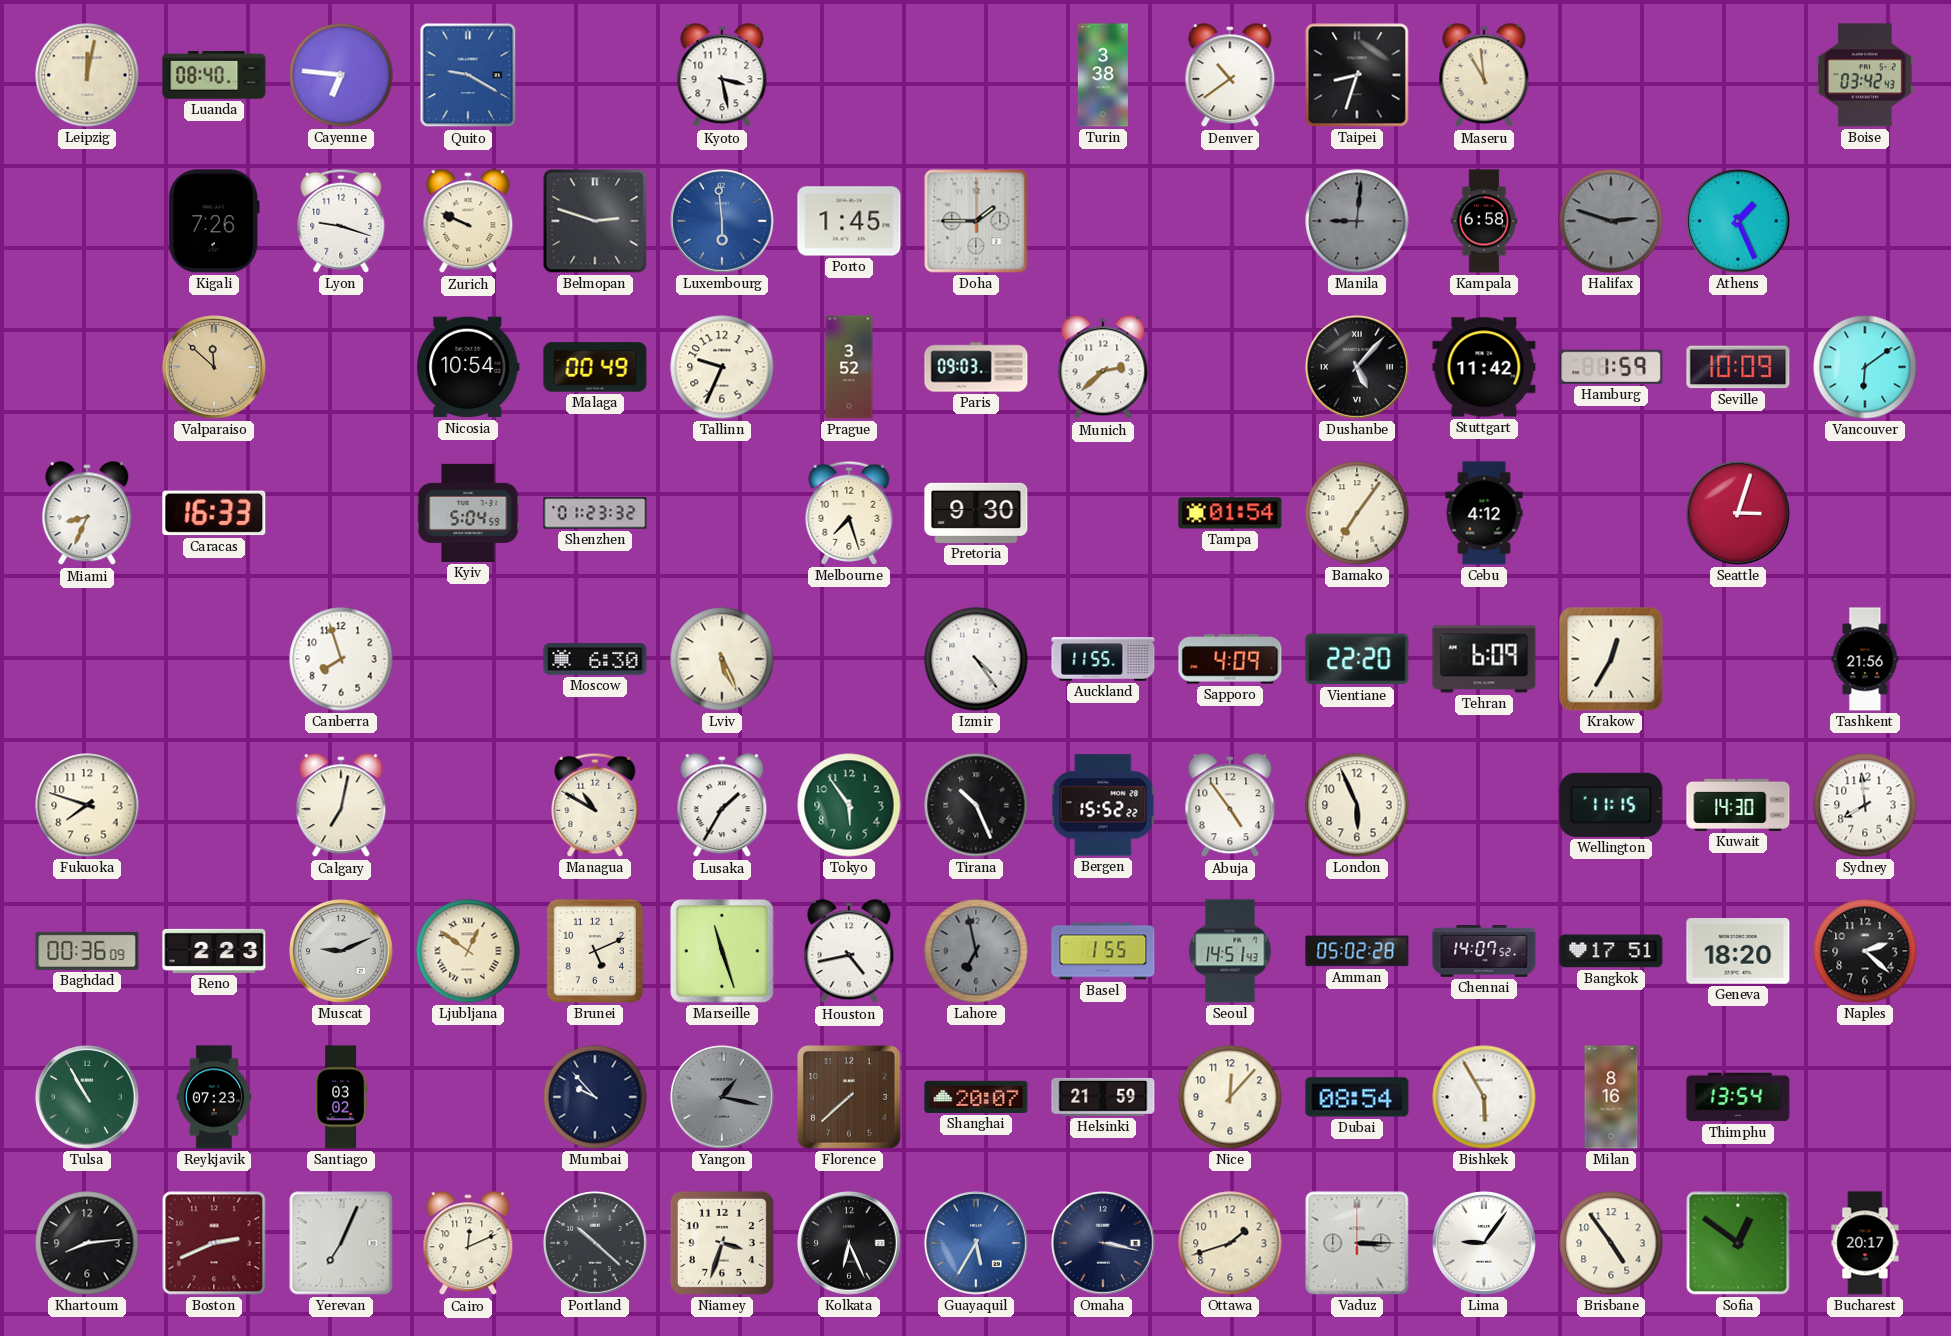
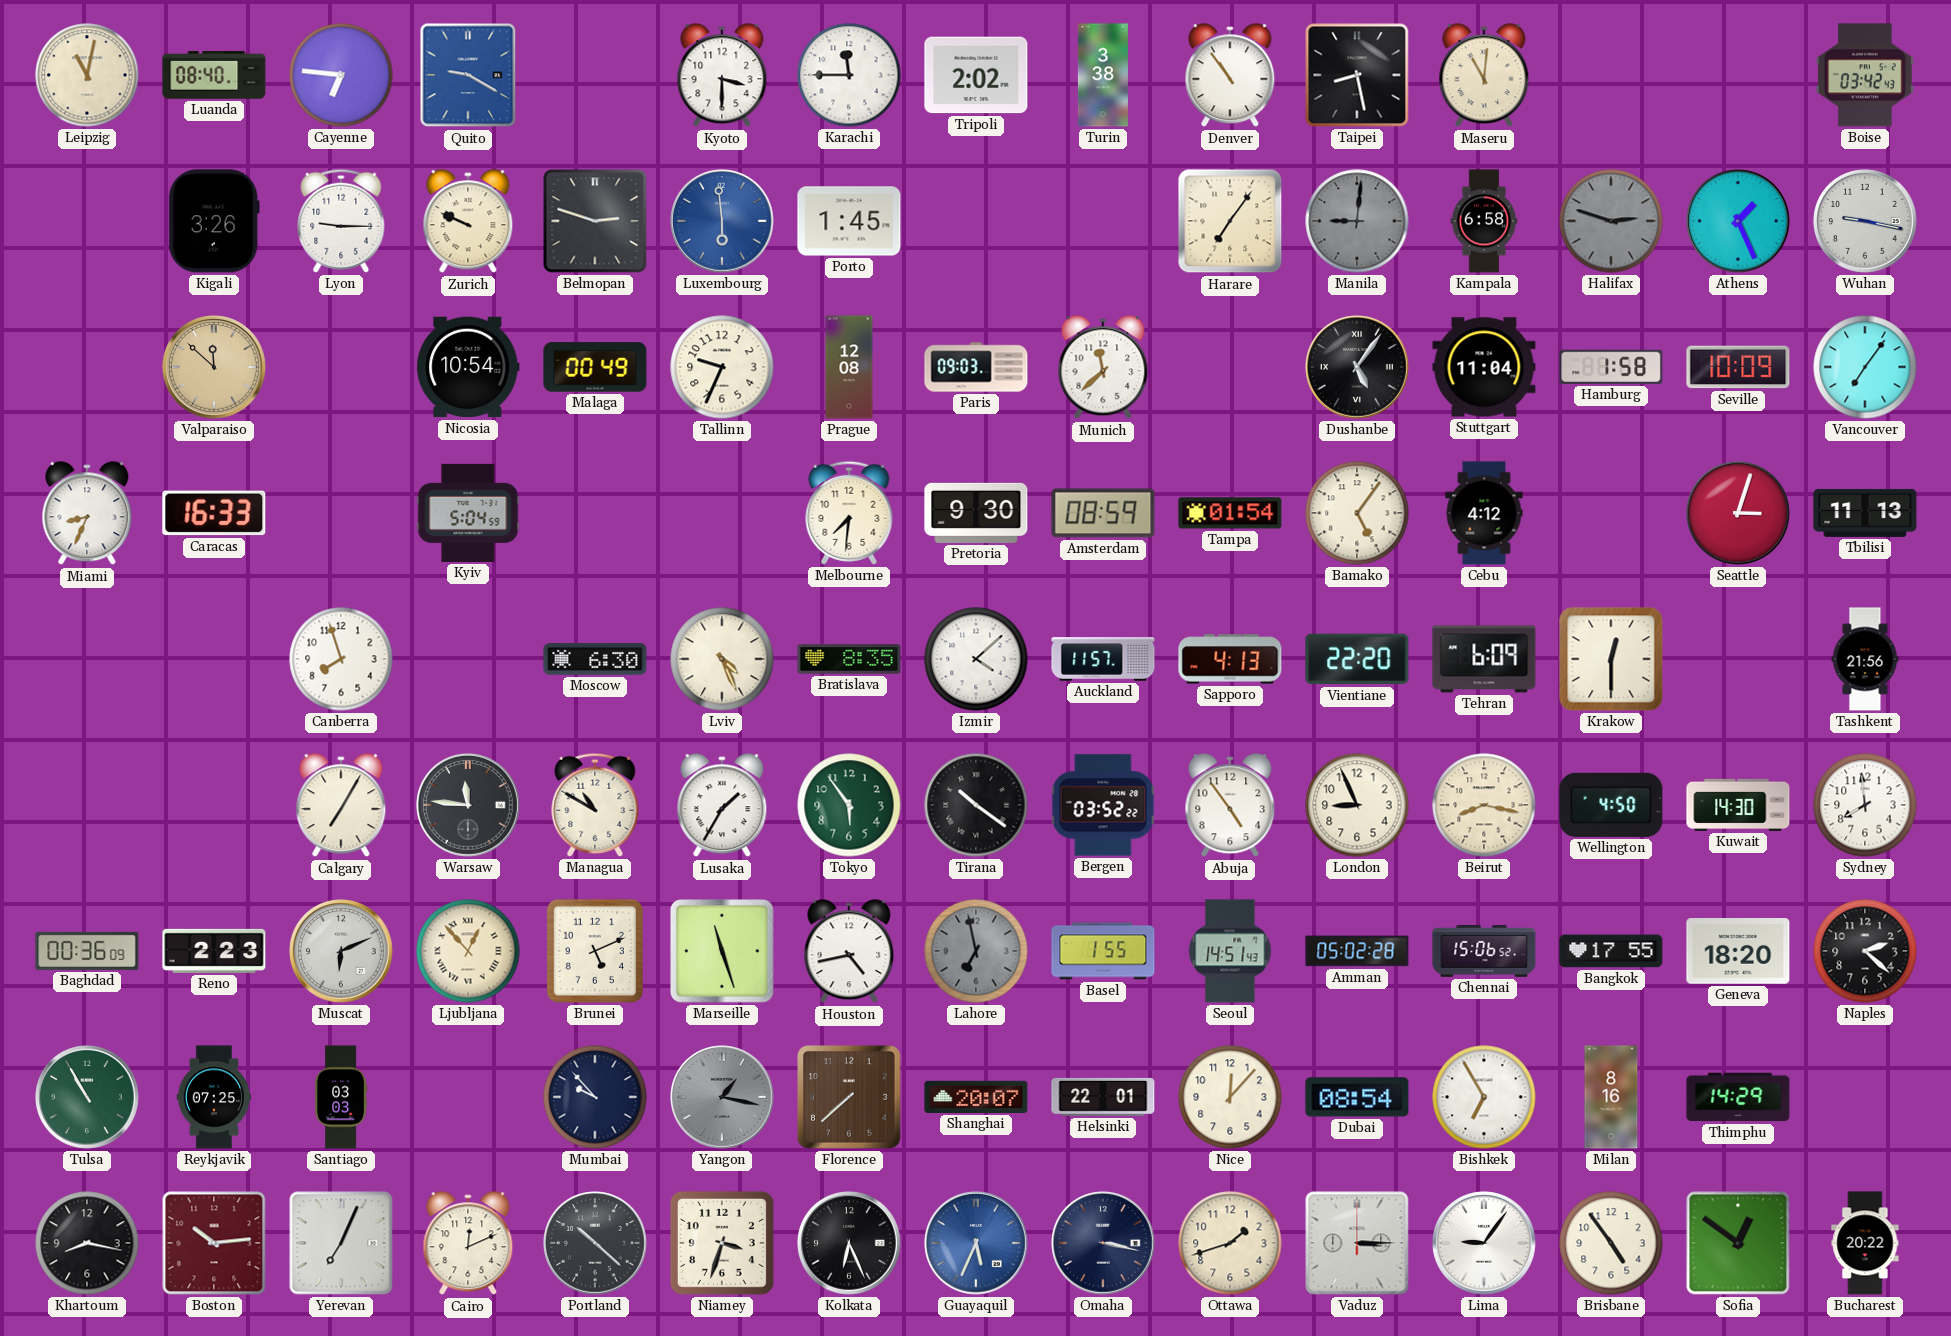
Leipzig: 12:02 -> 11:02 (87, 75)
Kyoto: 3:28 -> 3:30 (722, 76)
Karachi: none -> 11:45 (849, 75)
Tripoli: none -> 2:02 (976, 75)
Denver: 10:39 -> 10:54 (1230, 76)
Taipei: 8:33 -> 8:28 (1357, 75)
Maseru: 10:59 -> 11:01 (1484, 76)
Kigali: 7:26 -> 3:26 (214, 221)
Lyon: 9:18 -> 9:15 (341, 221)
Doha: 1:45 -> none (976, 221)
Harare: none -> 7:06 (1230, 221)
Wuhan: none -> 9:17 (1865, 221)
Prague: 3:52 -> 12:08 (849, 367)
Munich: 2:38 -> 11:38 (1103, 368)
Dushanbe: 5:07 -> 5:06 (1357, 367)
Stuttgart: 11:42 -> 11:04 (1484, 367)
Hamburg: 1:59 -> 1:58 (1611, 367)
Vancouver: 6:09 -> 7:06 (1865, 367)
Shenzhen: 01:23 -> none (595, 513)
Melbourne: 7:27 -> 7:31 (849, 513)
Amsterdam: none -> 08:59 (1103, 513)
Bamako: 7:06 -> 5:06 (1357, 513)
Tbilisi: none -> 11:13 (1865, 513)
Lviv: 5:26 -> 4:26 (722, 659)
Bratislava: none -> 8:35 (849, 659)
Izmir: 4:24 -> 4:08 (976, 659)
Auckland: 11:55 -> 11:57 (1103, 659)
Sapporo: 4:09 -> 4:13 (1230, 659)
Krakow: 12:35 -> 12:30 (1611, 659)
Fukuoka: 7:48 -> none (87, 805)
Calgary: 7:02 -> 7:05 (341, 806)
Warsaw: none -> 11:46 (468, 805)
Tirana: 10:26 -> 10:21 (976, 805)
Bergen: 15:52 -> 03:52 (1103, 805)
London: 5:56 -> 8:56 (1357, 805)
Beirut: none -> 8:17 (1484, 805)
Wellington: 11:15 -> 4:50 (1611, 805)
Muscat: 9:11 -> 6:11 (341, 951)
Ljubljana: 12:51 -> 12:53 (468, 951)
Chennai: 14:07 -> 15:06 (1484, 952)
Bangkok: 17:51 -> 17:55 (1611, 951)
Reykjavik: 07:23 -> 07:25 (214, 1097)
Santiago: 03:02 -> 03:03 (341, 1097)
Helsinki: 21:59 -> 22:01 (1103, 1097)
Bishkek: 5:55 -> 6:55 (1484, 1097)
Thimphu: 13:54 -> 14:29 (1738, 1097)
Khartoum: 8:14 -> 8:17 (87, 1243)
Boston: 2:41 -> 10:14 (214, 1243)
Guayaquil: 5:35 -> 5:34 (976, 1243)
Bucharest: 20:17 -> 20:22 (1865, 1243)
